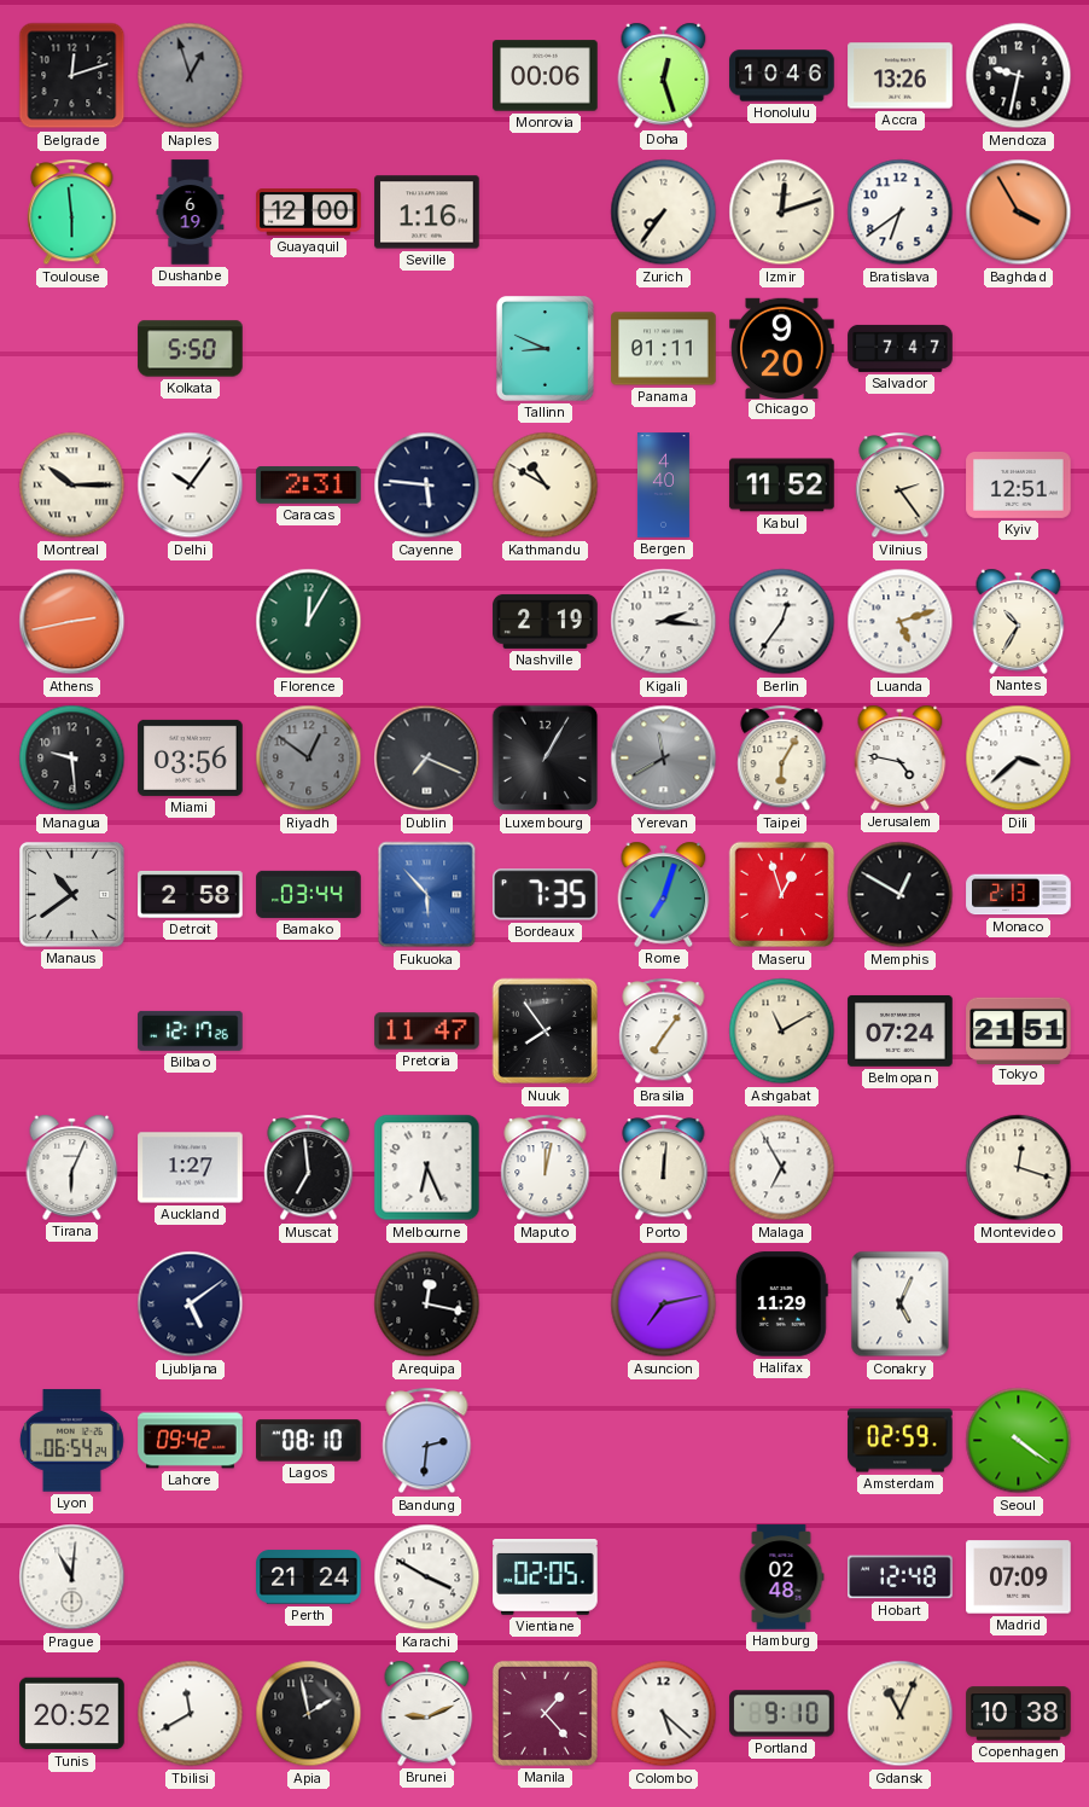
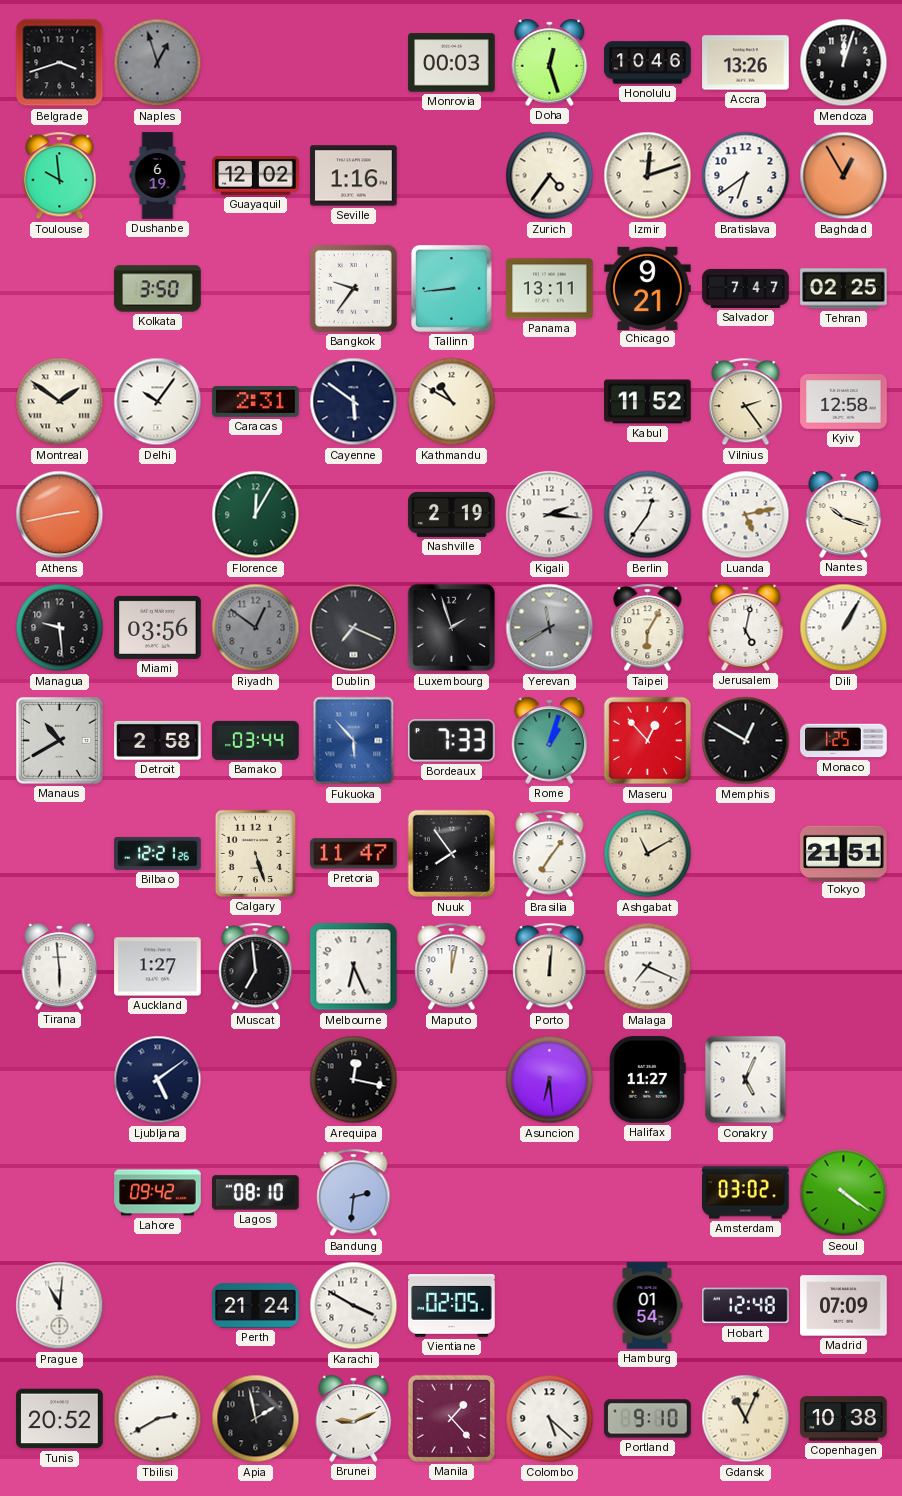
Belgrade: 12:12 -> 3:42 (60, 63)
Monrovia: 00:06 -> 00:03 (452, 63)
Mendoza: 9:32 -> 12:03 (844, 63)
Toulouse: 5:59 -> 9:59 (60, 176)
Guayaquil: 12:00 -> 12:02 (256, 176)
Zurich: 7:36 -> 4:36 (550, 176)
Baghdad: 3:55 -> 12:55 (844, 176)
Kolkata: 5:50 -> 3:50 (158, 289)
Bangkok: none -> 9:36 (353, 288)
Tallinn: 8:49 -> 8:44 (451, 289)
Panama: 01:11 -> 13:11 (550, 289)
Chicago: 9:20 -> 9:21 (648, 288)
Tehran: none -> 02:25 (844, 289)
Montreal: 10:15 -> 1:51 (60, 402)
Cayenne: 5:46 -> 5:51 (354, 402)
Bergen: 4:40 -> none (663, 486)
Kyiv: 12:51 -> 12:58 (844, 402)
Luanda: 5:12 -> 5:13 (746, 515)
Nantes: 10:35 -> 10:18 (844, 514)
Luxembourg: 1:05 -> 1:57 (452, 628)
Jerusalem: 4:47 -> 5:02 (746, 627)
Dili: 3:38 -> 1:05 (844, 628)
Manaus: 10:39 -> 10:40 (60, 741)
Bordeaux: 7:35 -> 7:33 (452, 741)
Rome: 7:03 -> 1:03 (550, 740)
Maseru: 12:57 -> 12:53 (648, 741)
Monaco: 2:13 -> 1:25 (844, 741)
Bilbao: 12:17 -> 12:21 (158, 853)
Calgary: none -> 5:27 (255, 853)
Belmopan: 07:24 -> none (901, 1032)
Tirana: 6:04 -> 5:59 (60, 966)
Malaga: 6:55 -> 7:19 (648, 967)
Montevideo: 12:18 -> none (1019, 1168)
Asuncion: 7:13 -> 6:29 (550, 1080)
Halifax: 11:29 -> 11:27 (647, 1080)
Lyon: 06:54 -> none (71, 1441)
Amsterdam: 02:59 -> 03:02 (746, 1193)
Hamburg: 02:48 -> 01:54 (647, 1306)
Tbilisi: 11:40 -> 2:40 (158, 1419)
